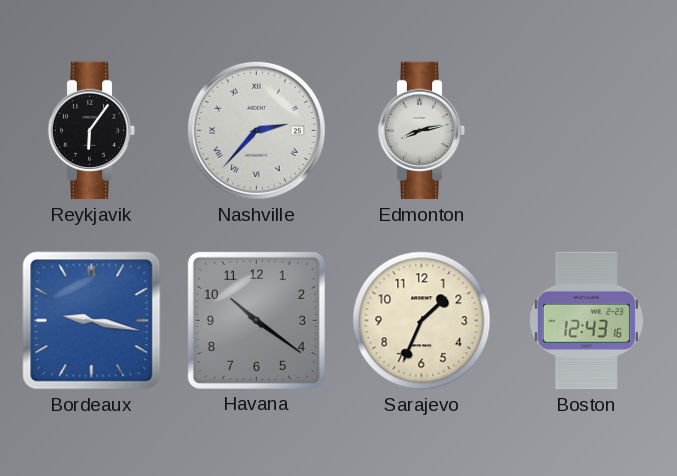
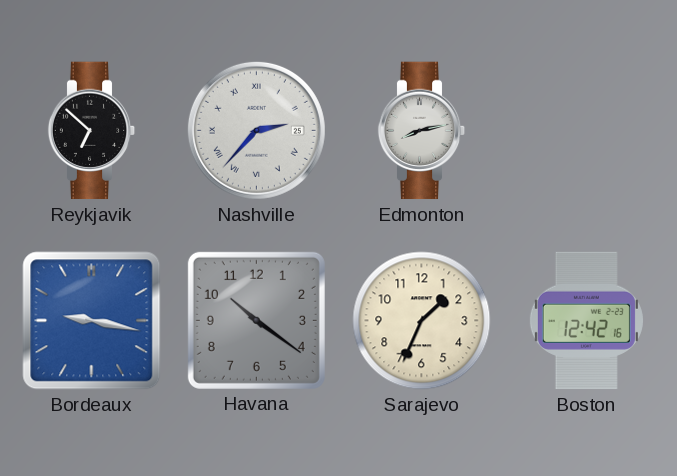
Reykjavik: 6:06 -> 6:52 (92, 131)
Boston: 12:43 -> 12:42 (586, 321)
